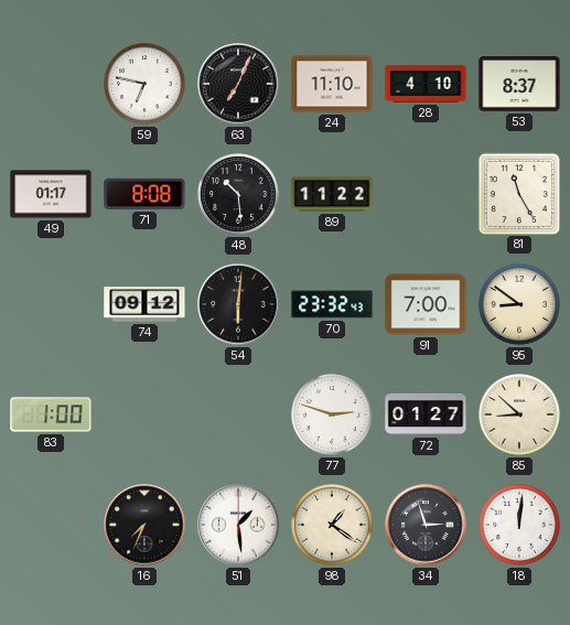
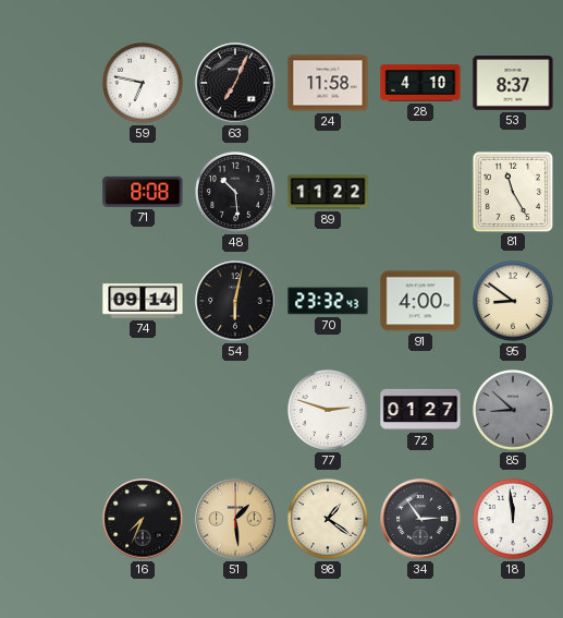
24: 11:10 -> 11:58 (328, 83)
49: 01:17 -> none (51, 194)
74: 09:12 -> 09:14 (143, 301)
54: 6:01 -> 6:02 (235, 301)
91: 7:00 -> 4:00 (420, 301)
83: 1:00 -> none (51, 414)
85 dial: cream -> grey (514, 411)
51 dial: white -> champagne (235, 519)
34: 2:57 -> 2:54 (420, 519)
18: 12:01 -> 11:59 (514, 520)
